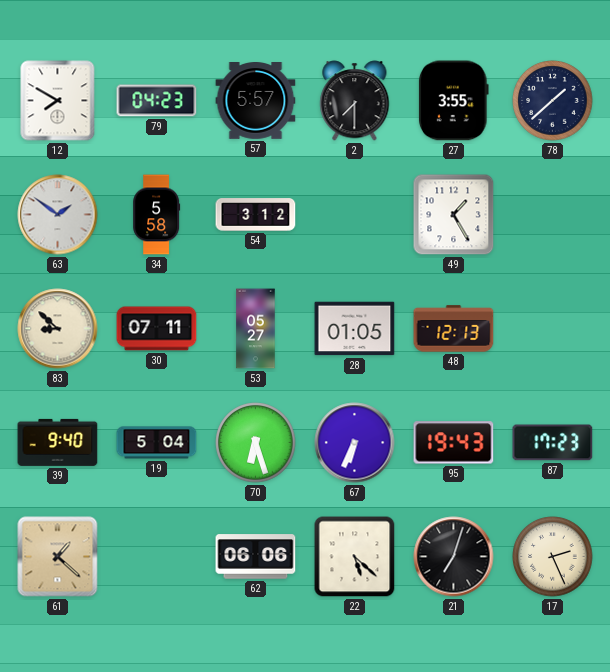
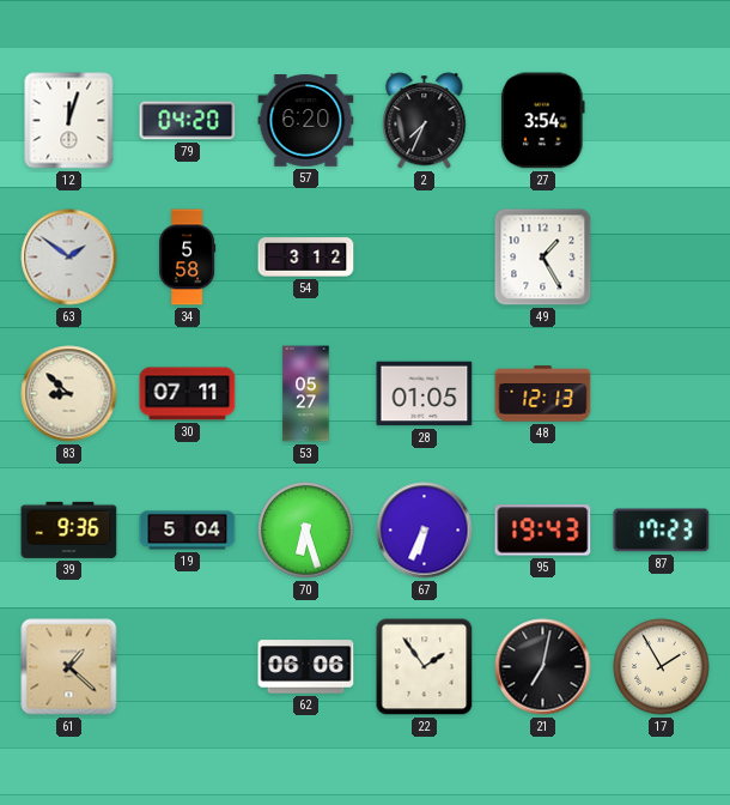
12: 7:50 -> 12:03 (69, 121)
79: 04:23 -> 04:20 (188, 121)
57: 5:57 -> 6:20 (306, 121)
2: 7:30 -> 7:34 (425, 121)
27: 3:55 -> 3:54 (542, 121)
78: 1:38 -> none (553, 101)
39: 9:40 -> 9:36 (69, 529)
22: 5:22 -> 1:54 (425, 667)
21: 7:03 -> 7:02 (543, 667)
17: 2:26 -> 1:55 (662, 667)
